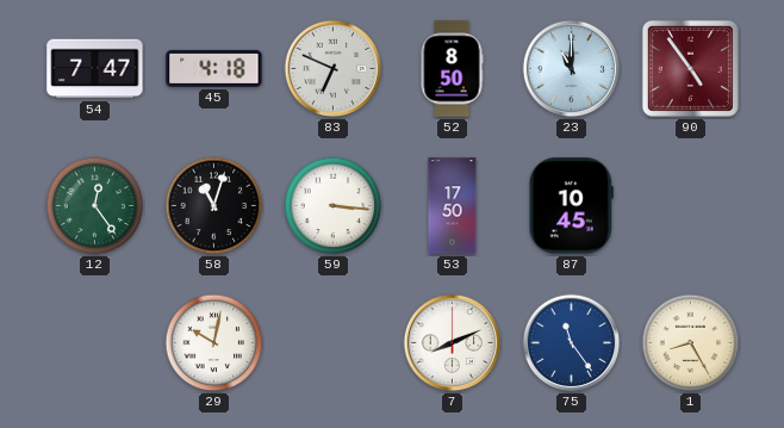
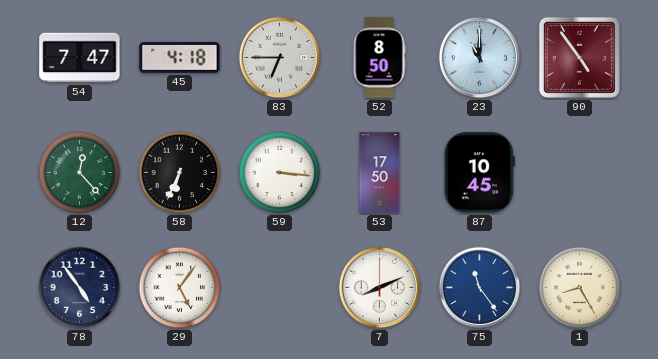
83: 6:49 -> 6:45 (280, 58)
12: 12:24 -> 12:23 (80, 173)
58: 11:03 -> 6:34 (180, 173)
78: none -> 4:54 (80, 288)
29: 10:02 -> 5:06 (180, 288)
